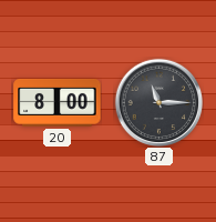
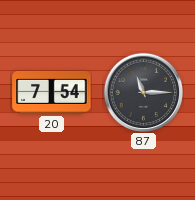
20: 8:00 -> 7:54 (52, 93)
